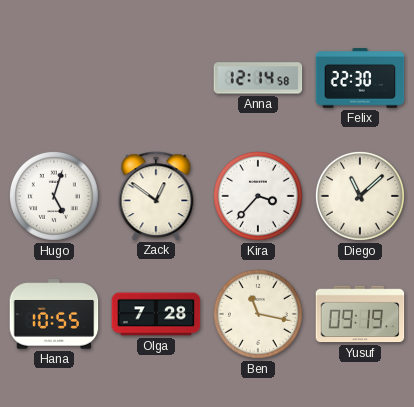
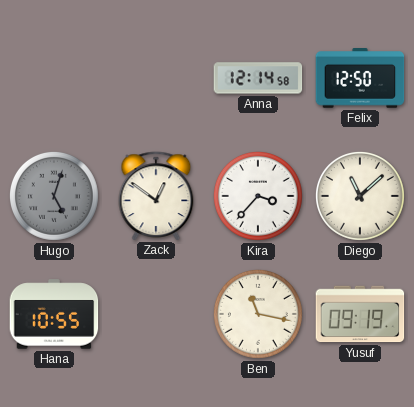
Felix: 22:30 -> 12:50 (360, 79)
Hugo dial: white -> grey (54, 196)
Olga: 7:28 -> none (156, 314)
